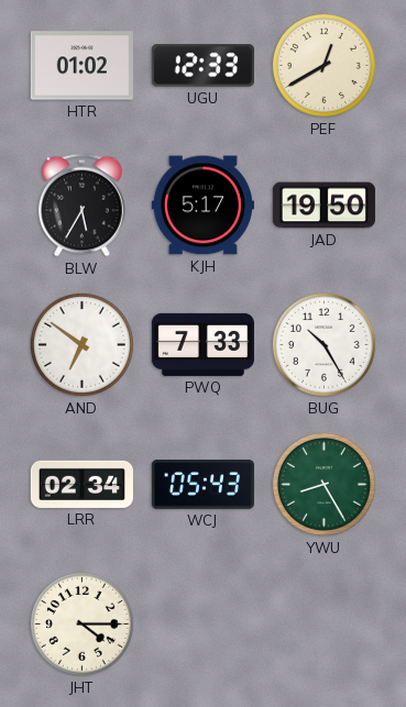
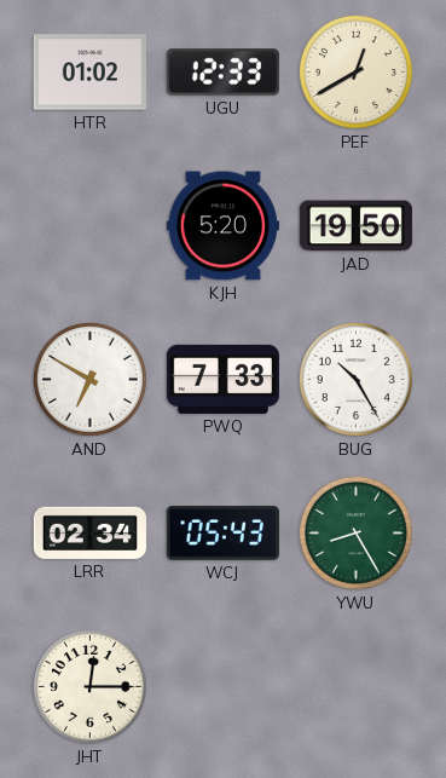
BLW: 5:35 -> none (83, 206)
KJH: 5:17 -> 5:20 (222, 226)
AND: 6:51 -> 6:50 (89, 379)
JHT: 4:15 -> 12:15 (89, 686)
